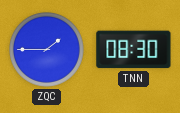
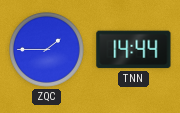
TNN: 08:30 -> 14:44 (134, 50)
